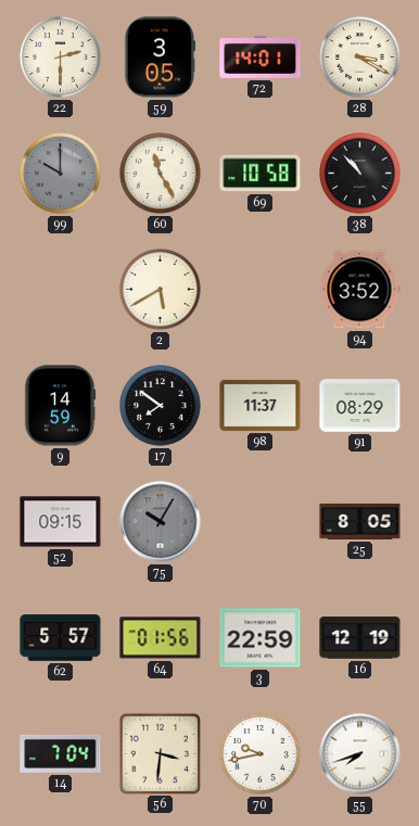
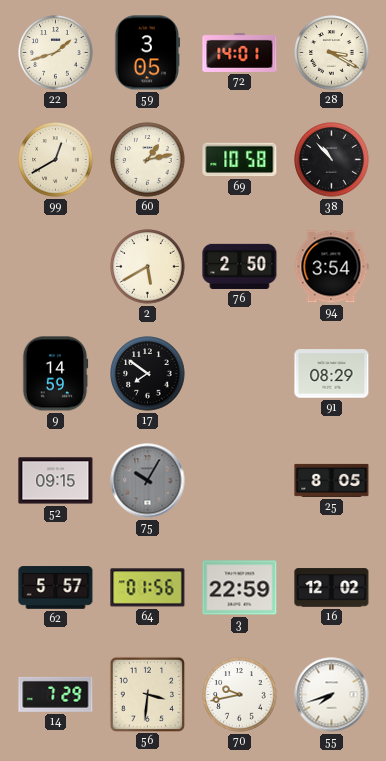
22: 2:30 -> 1:42 (56, 53)
99: 10:00 -> 12:40 (56, 160)
99 dial: grey -> cream (56, 160)
60: 11:25 -> 1:13 (148, 160)
76: none -> 2:50 (240, 266)
94: 3:52 -> 3:54 (331, 267)
98: 11:37 -> none (261, 405)
16: 12:19 -> 12:02 (332, 588)
14: 7:04 -> 7:29 (56, 694)
